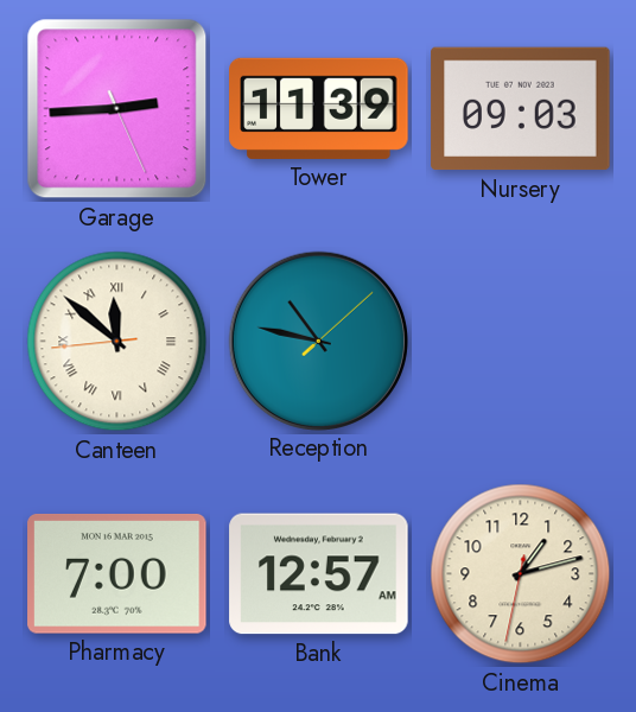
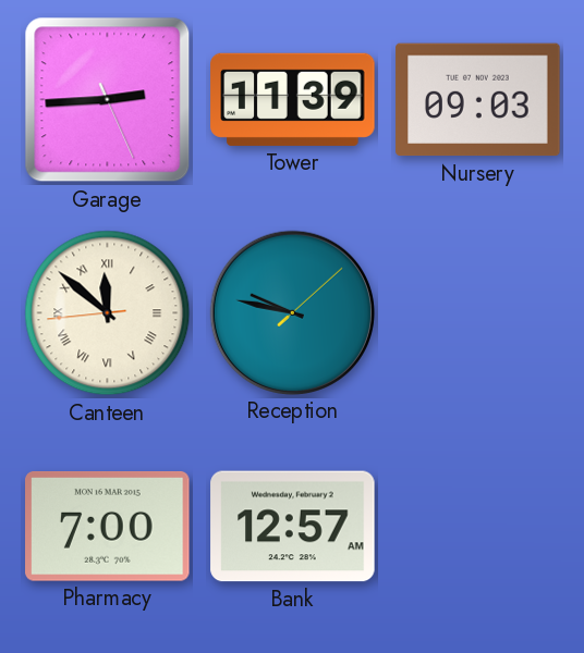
Reception: 10:47 -> 9:47 (292, 312)
Cinema: 1:12 -> none (521, 574)
